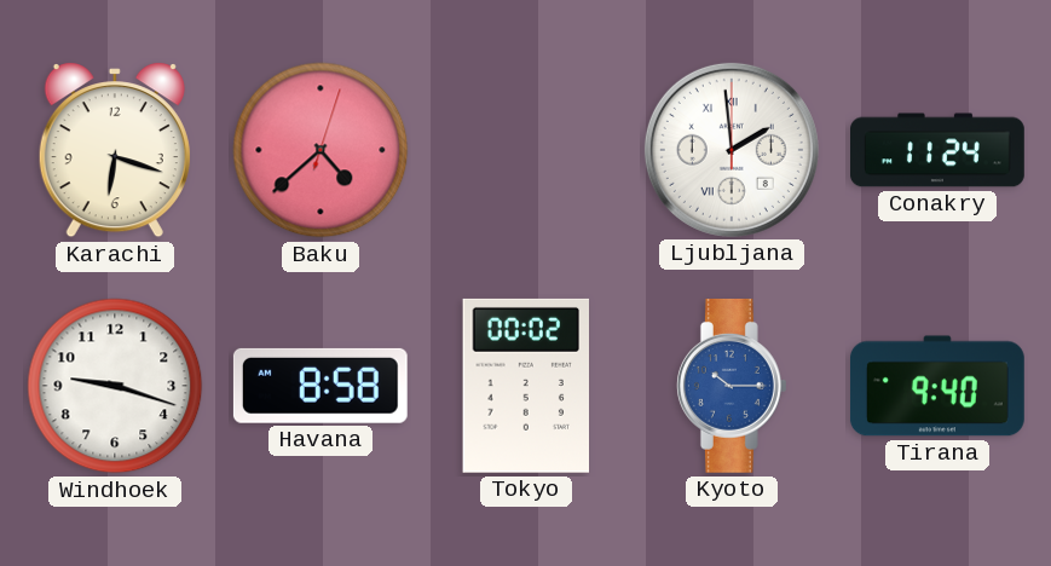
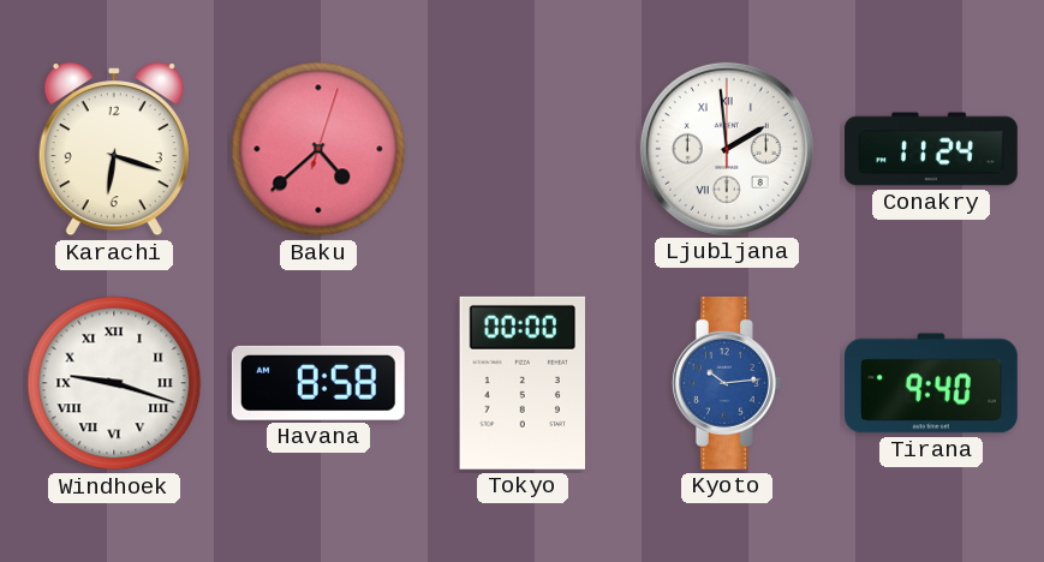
Windhoek numerals: Arabic -> Roman (114, 383)
Tokyo: 00:02 -> 00:00 (523, 383)
Kyoto: 10:15 -> 10:14 (727, 383)
